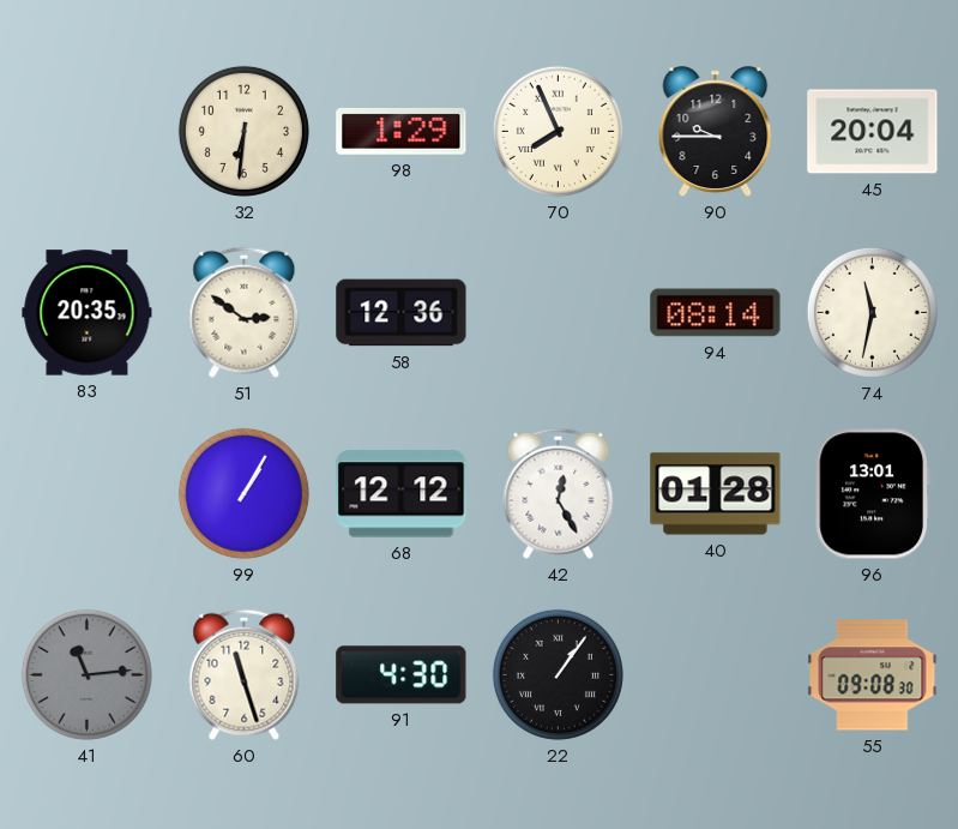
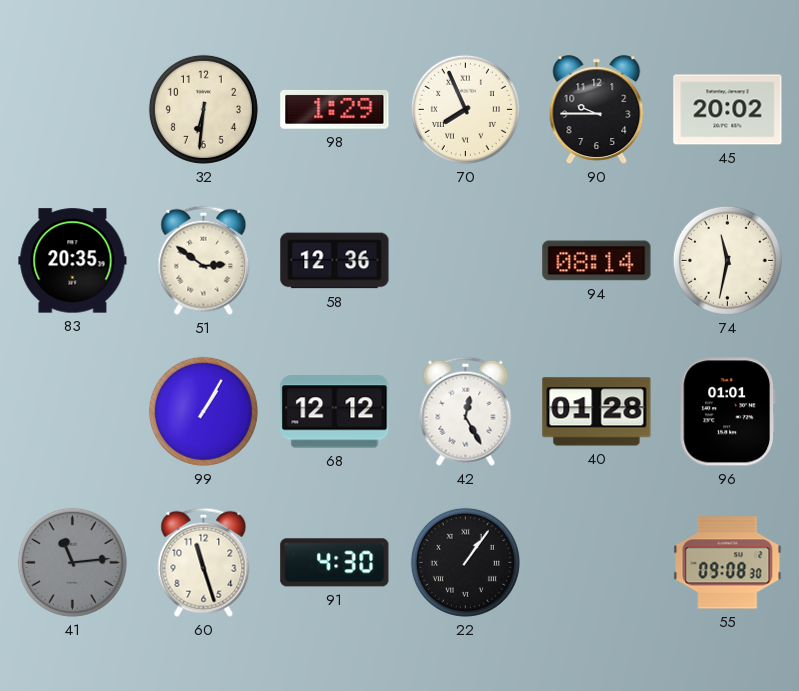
45: 20:04 -> 20:02 (728, 110)
96: 13:01 -> 01:01 (728, 412)
